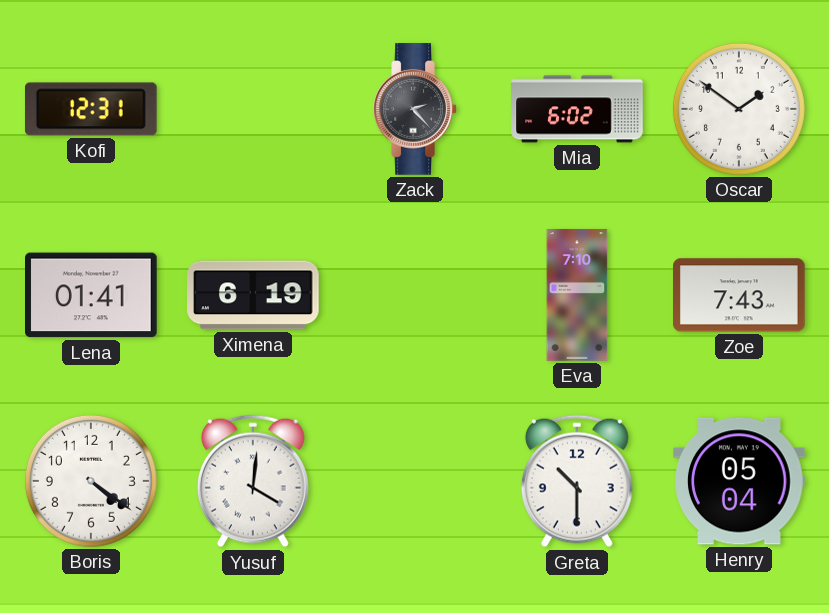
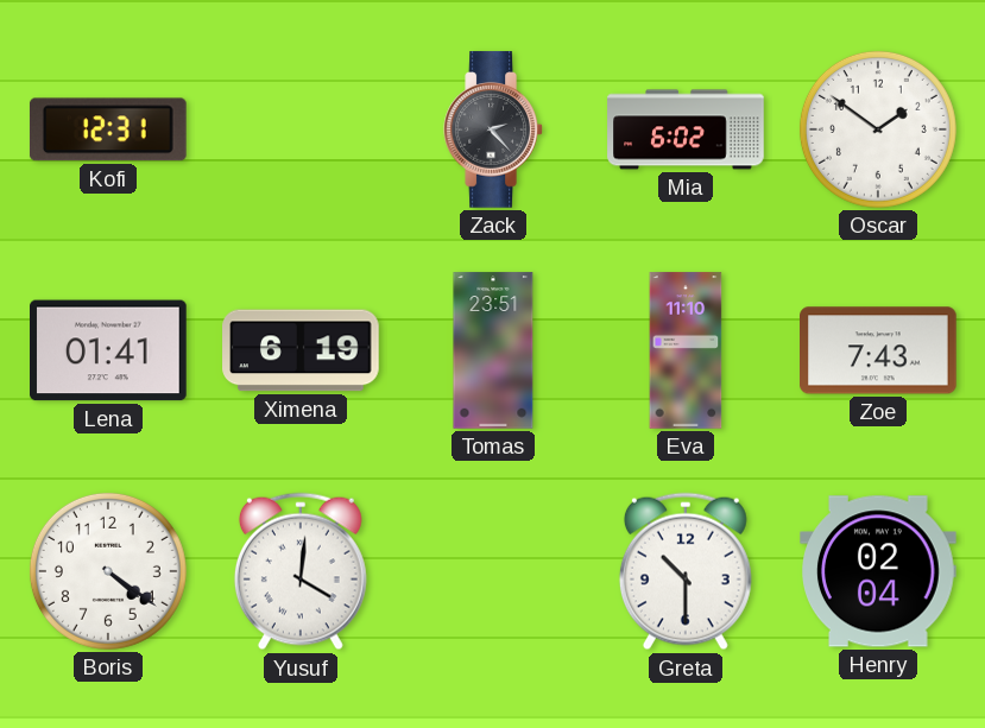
Tomas: none -> 23:51 (493, 350)
Eva: 7:10 -> 11:10 (686, 350)
Henry: 05:04 -> 02:04 (878, 571)
